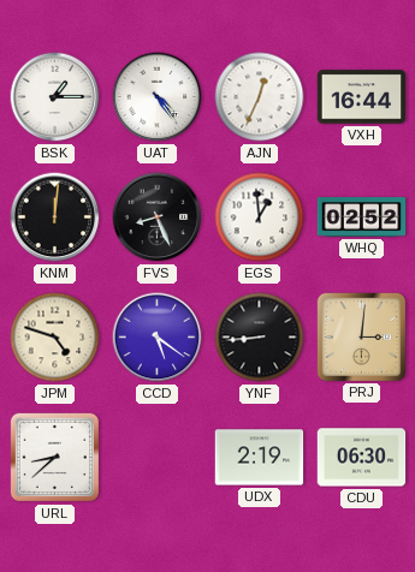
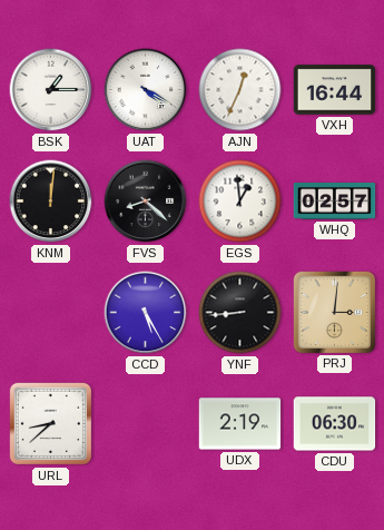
UAT: 4:24 -> 4:20 (146, 90)
FVS: 8:26 -> 8:22 (146, 202)
WHQ: 02:52 -> 02:57 (335, 202)
JPM: 4:48 -> none (55, 338)
CCD: 5:21 -> 5:25 (146, 313)
